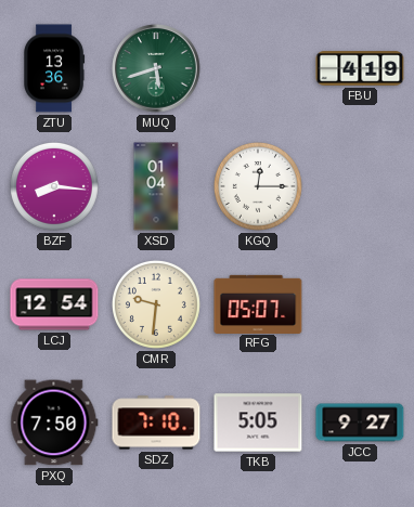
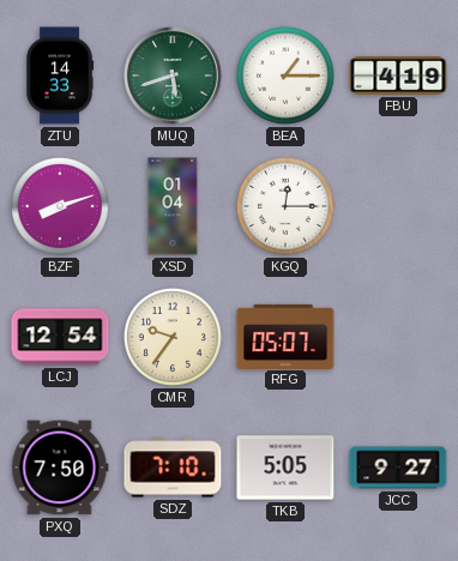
ZTU: 13:36 -> 14:33 (61, 76)
BEA: none -> 1:15 (285, 76)
BZF: 8:16 -> 8:12 (60, 206)
CMR: 9:31 -> 9:36 (173, 337)
